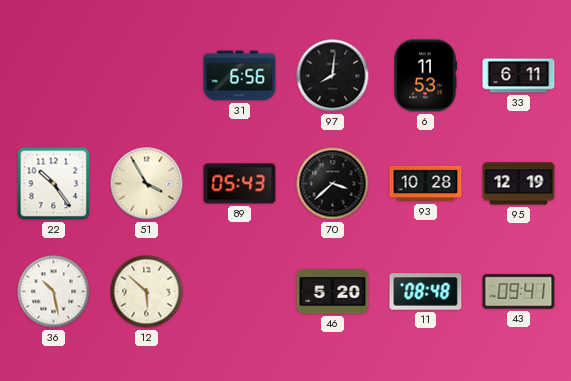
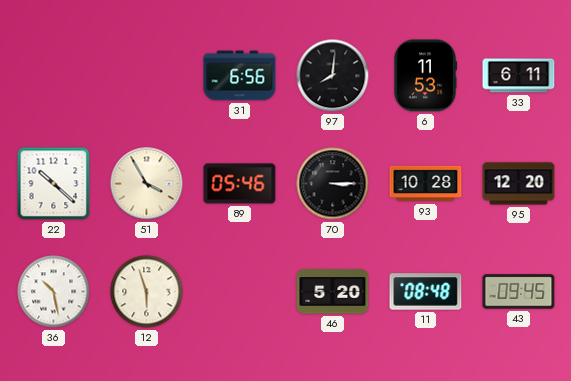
22: 10:24 -> 10:22 (54, 184)
89: 05:43 -> 05:46 (240, 184)
70: 3:38 -> 3:15 (333, 184)
95: 12:19 -> 12:20 (519, 184)
12: 5:52 -> 5:57 (147, 292)
43: 09:41 -> 09:45 (519, 292)
